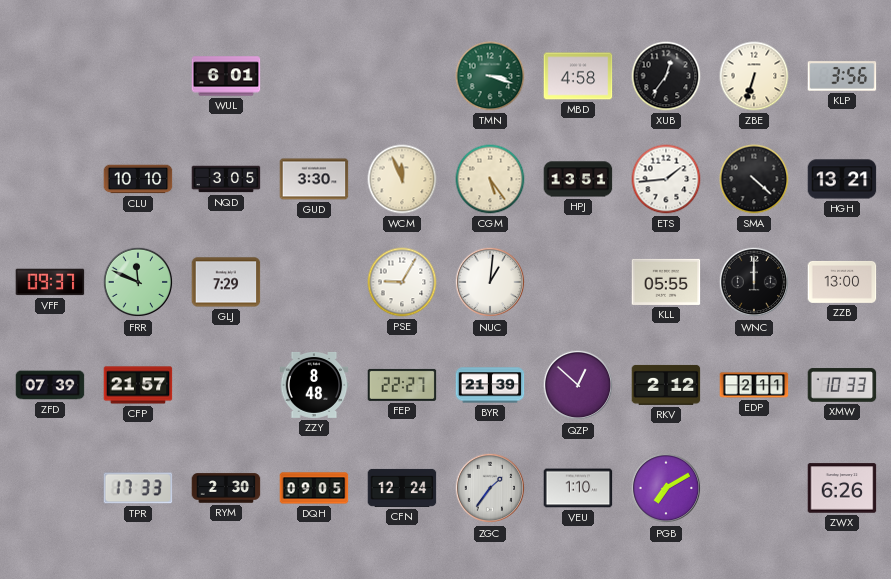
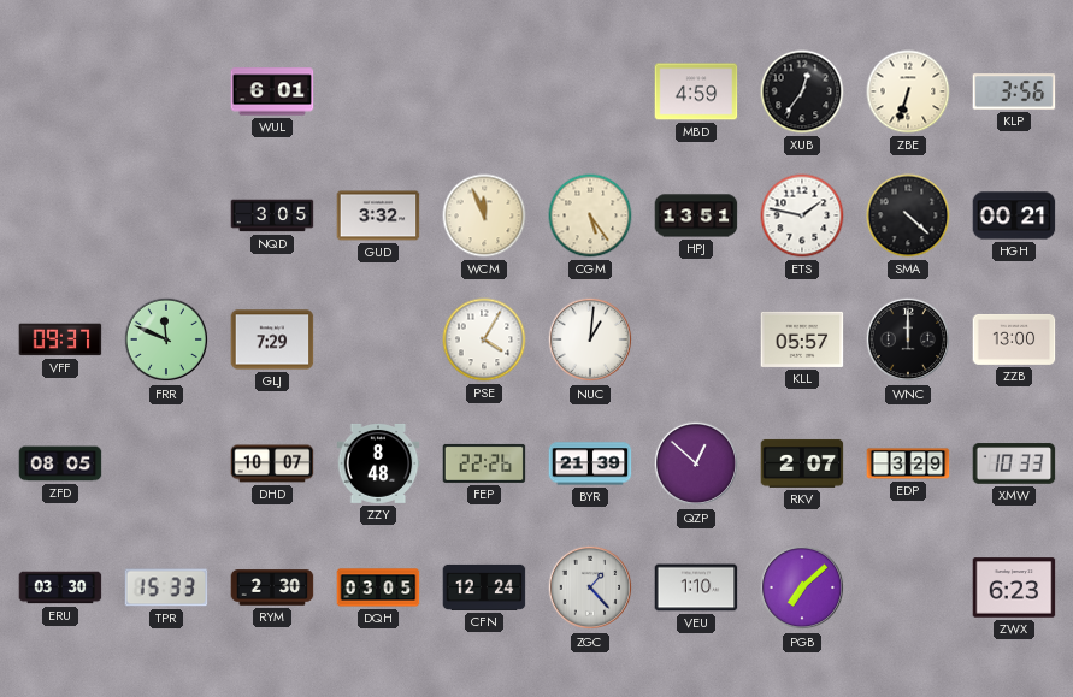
TMN: 3:18 -> none (490, 76)
MBD: 4:58 -> 4:59 (696, 91)
CLU: 10:10 -> none (138, 179)
GUD: 3:30 -> 3:32 (378, 215)
ETS: 1:44 -> 1:47 (802, 215)
HGH: 13:21 -> 00:21 (1014, 215)
PSE: 9:05 -> 4:05 (484, 339)
KLL: 05:55 -> 05:57 (802, 339)
ZFD: 07:39 -> 08:05 (60, 463)
CFP: 21:57 -> none (138, 385)
DHD: none -> 10:07 (272, 463)
FEP: 22:27 -> 22:26 (484, 463)
RKV: 2:12 -> 2:07 (802, 463)
EDP: 2:11 -> 3:29 (908, 463)
ERU: none -> 03:30 (60, 587)
TPR: 17:33 -> 15:33 (166, 587)
DQH: 09:05 -> 03:05 (378, 587)
ZGC: 1:36 -> 1:23 (590, 587)
PGB: 7:10 -> 7:08 (802, 587)
ZWX: 6:26 -> 6:23 (1014, 587)
